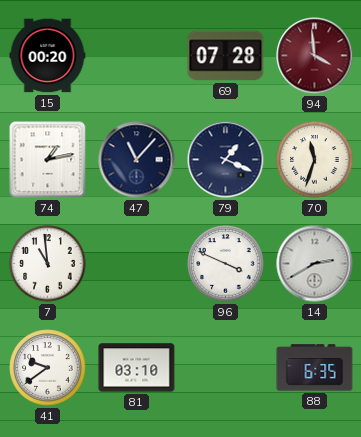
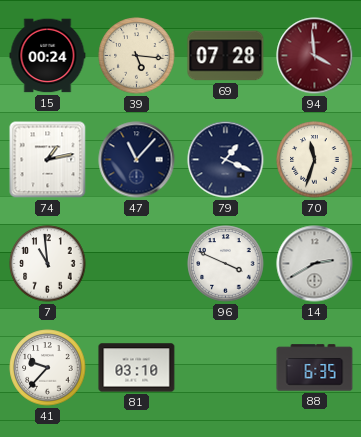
15: 00:20 -> 00:24 (48, 56)
39: none -> 5:16 (137, 56)
41: 9:39 -> 9:37 (48, 368)
